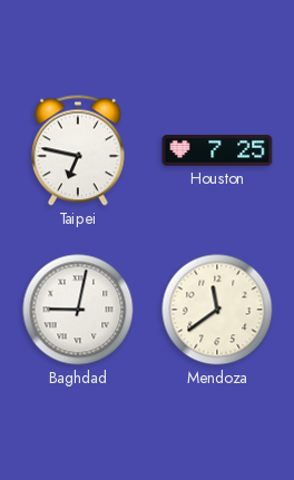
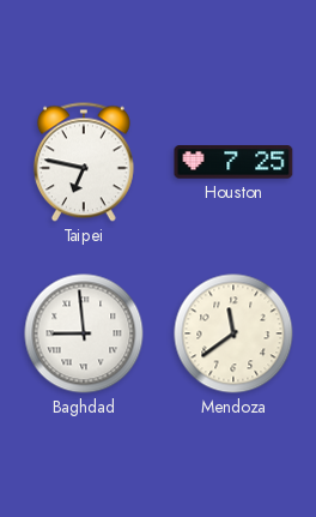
Baghdad: 9:02 -> 8:59 (84, 333)
